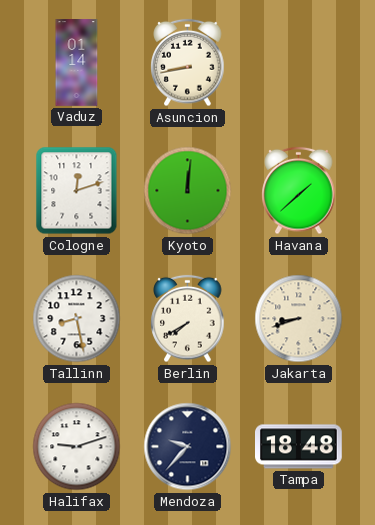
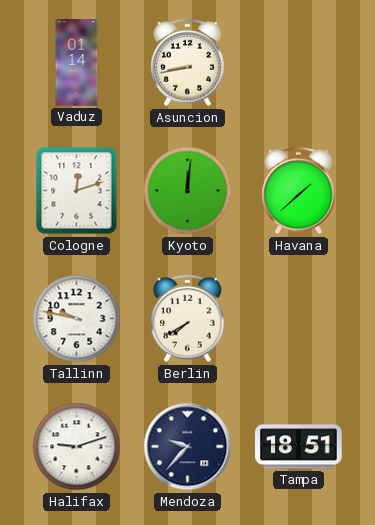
Tallinn: 8:28 -> 9:47 (77, 319)
Jakarta: 8:42 -> none (299, 319)
Tampa: 18:48 -> 18:51 (299, 447)
